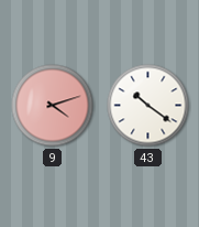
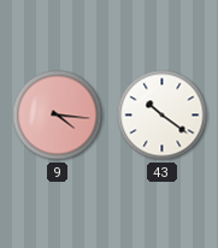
9: 4:12 -> 4:16 (58, 116)
